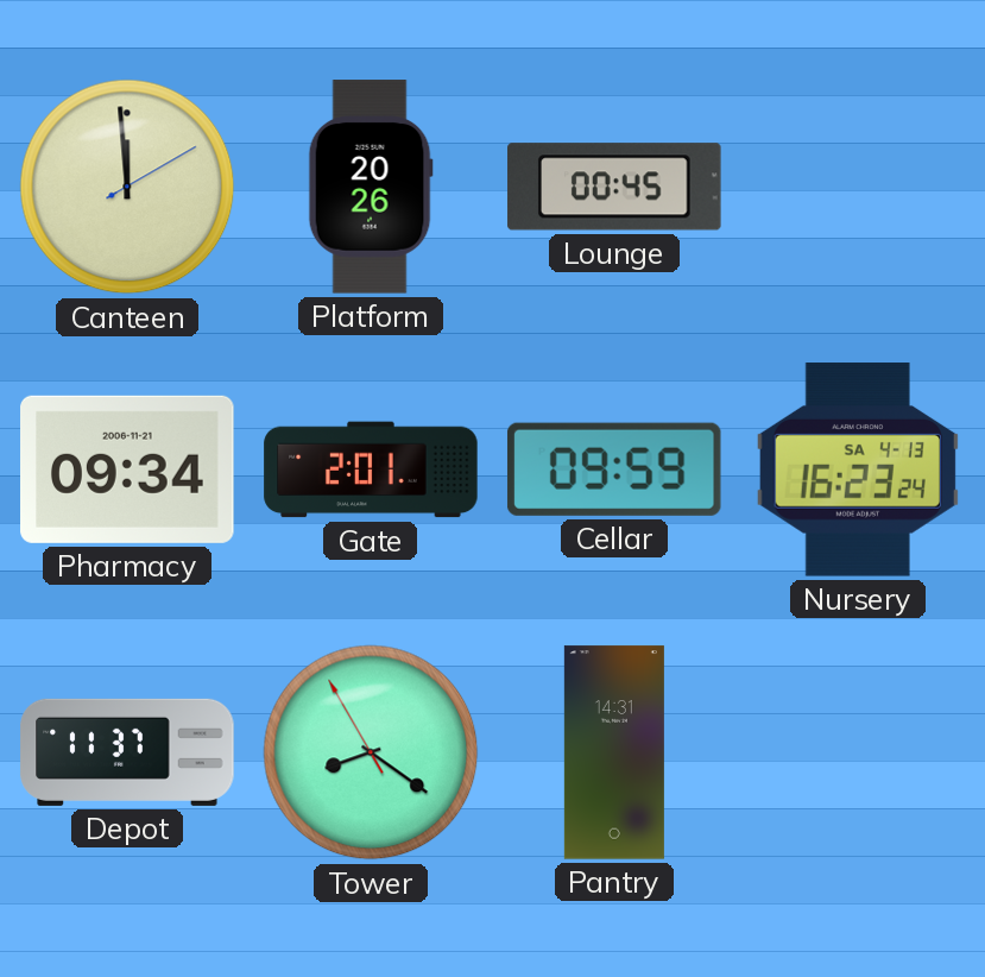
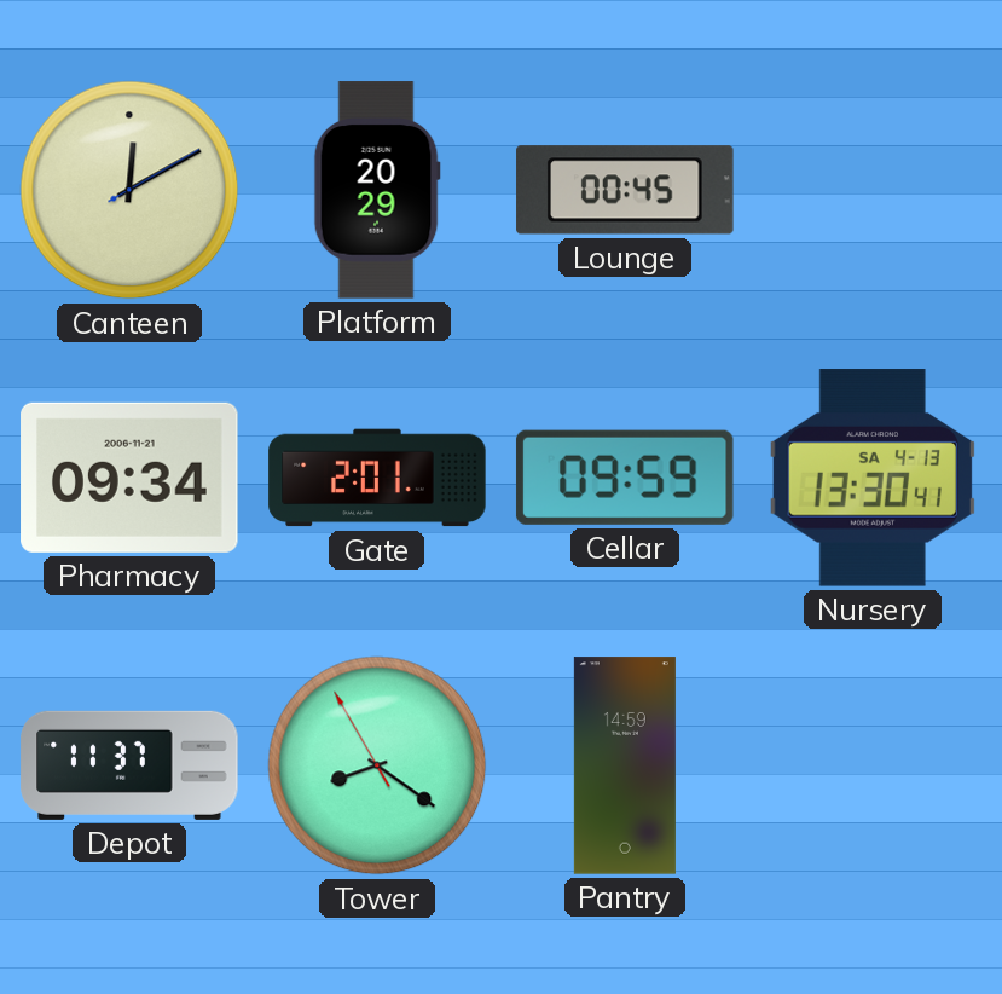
Canteen: 11:59 -> 12:10 (129, 190)
Platform: 20:26 -> 20:29 (377, 190)
Nursery: 16:23 -> 13:30 (873, 478)
Pantry: 14:31 -> 14:59 (625, 765)
